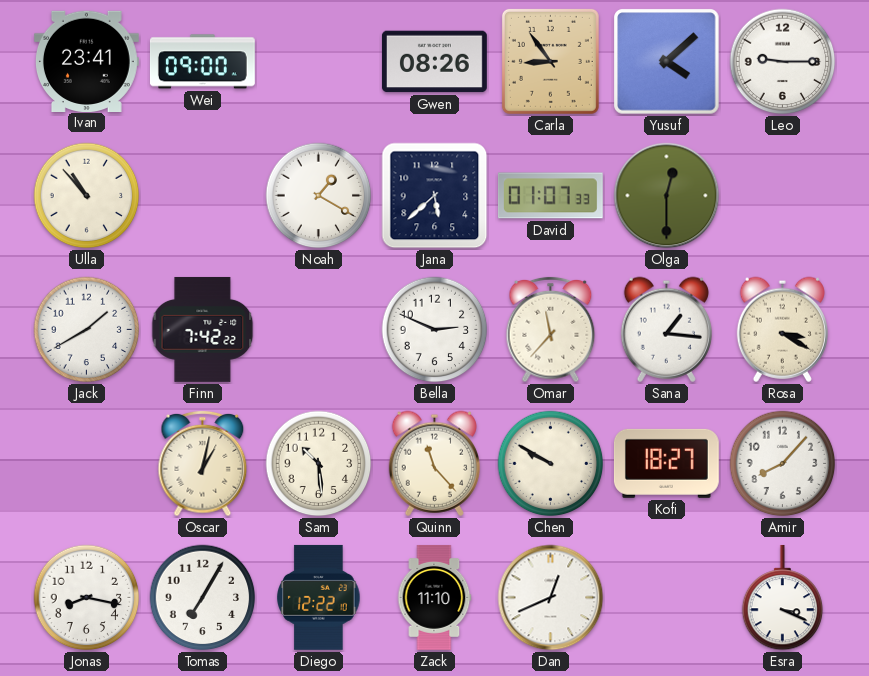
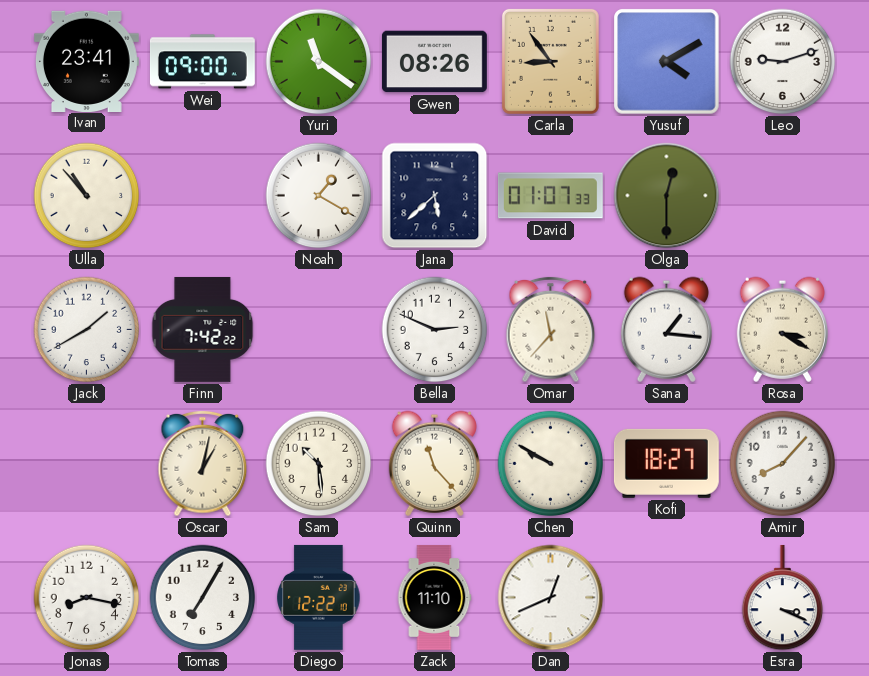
Yuri: none -> 11:21 (319, 62)
Yusuf: 4:08 -> 4:10 (667, 62)
Leo: 9:15 -> 9:12 (783, 62)
